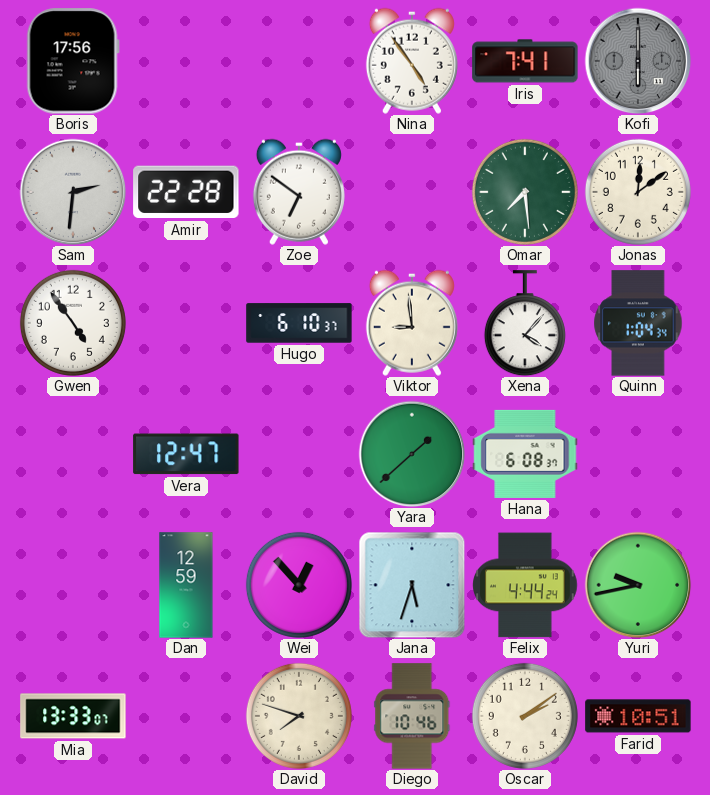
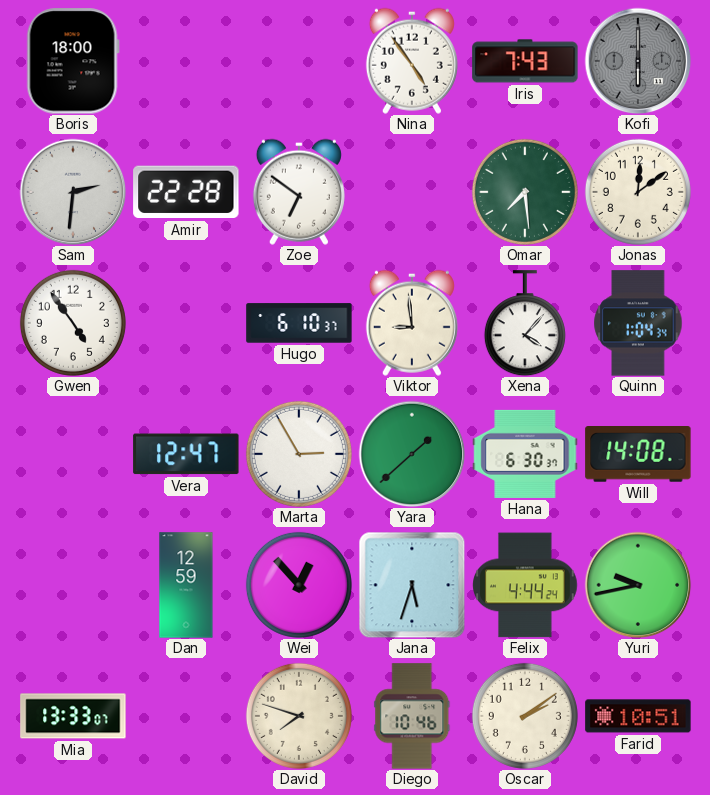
Boris: 17:56 -> 18:00 (73, 61)
Iris: 7:41 -> 7:43 (525, 61)
Marta: none -> 2:55 (299, 454)
Hana: 6:08 -> 6:30 (525, 454)
Will: none -> 14:08 (638, 455)
